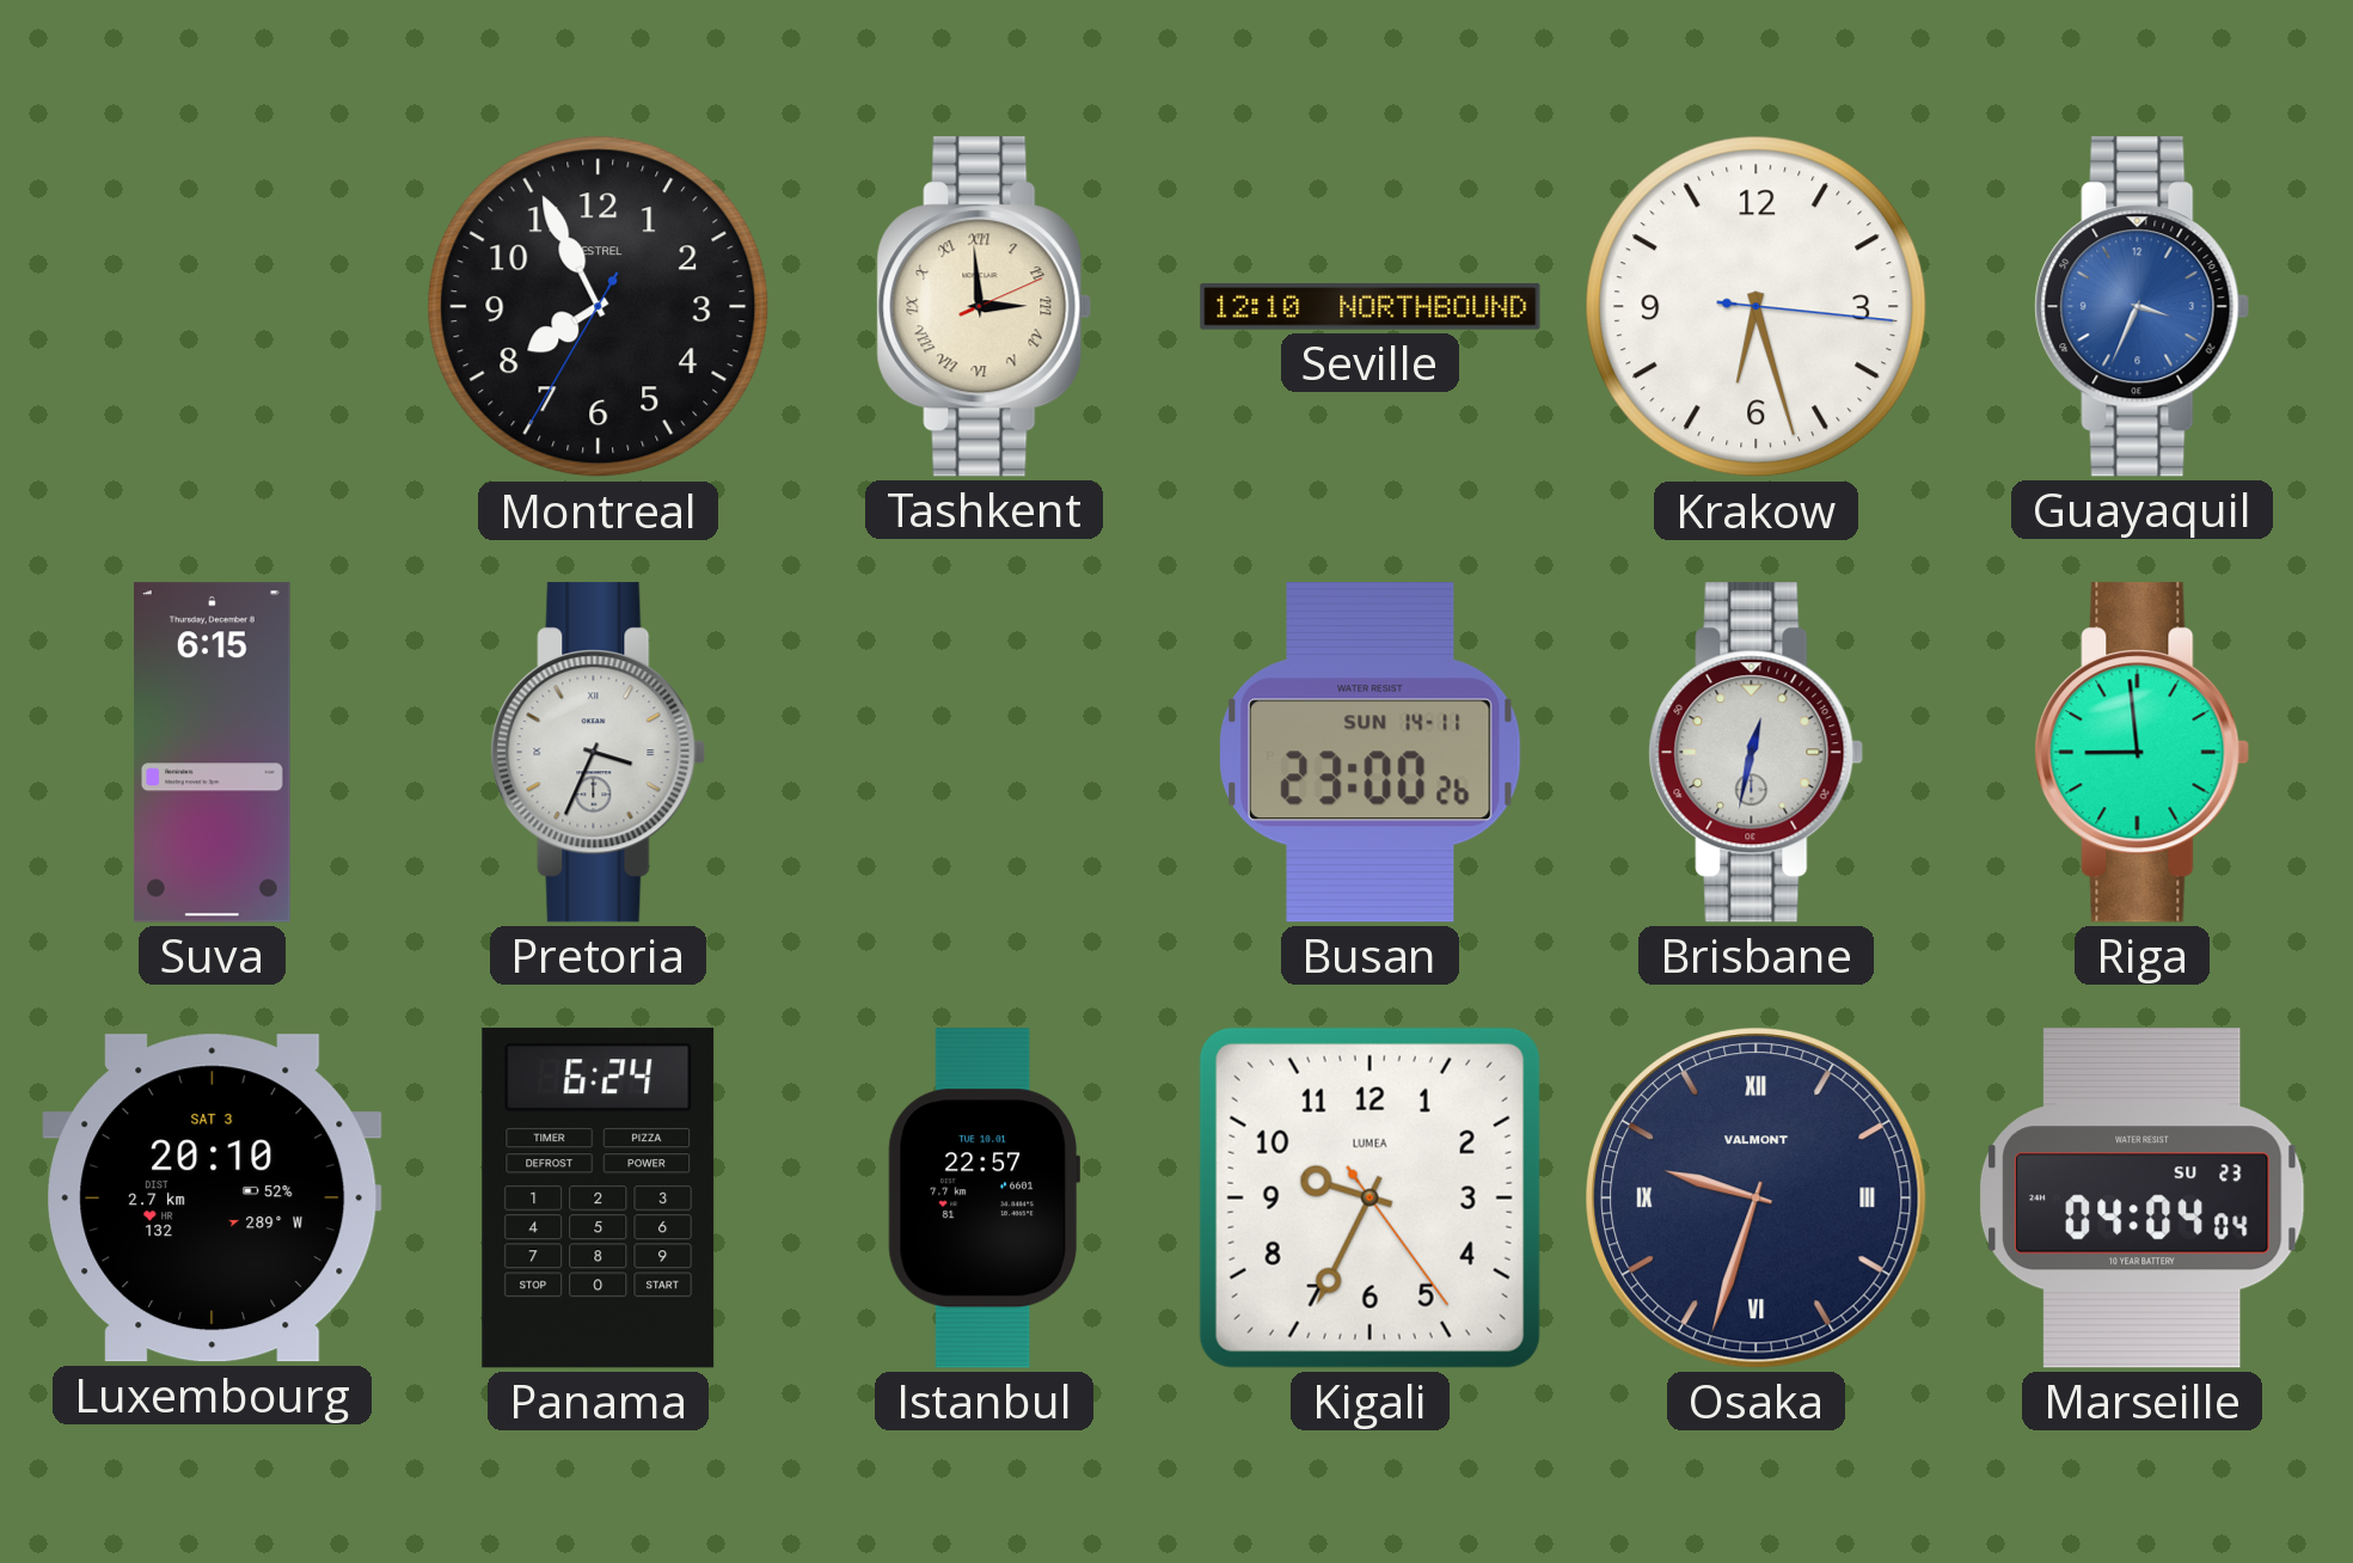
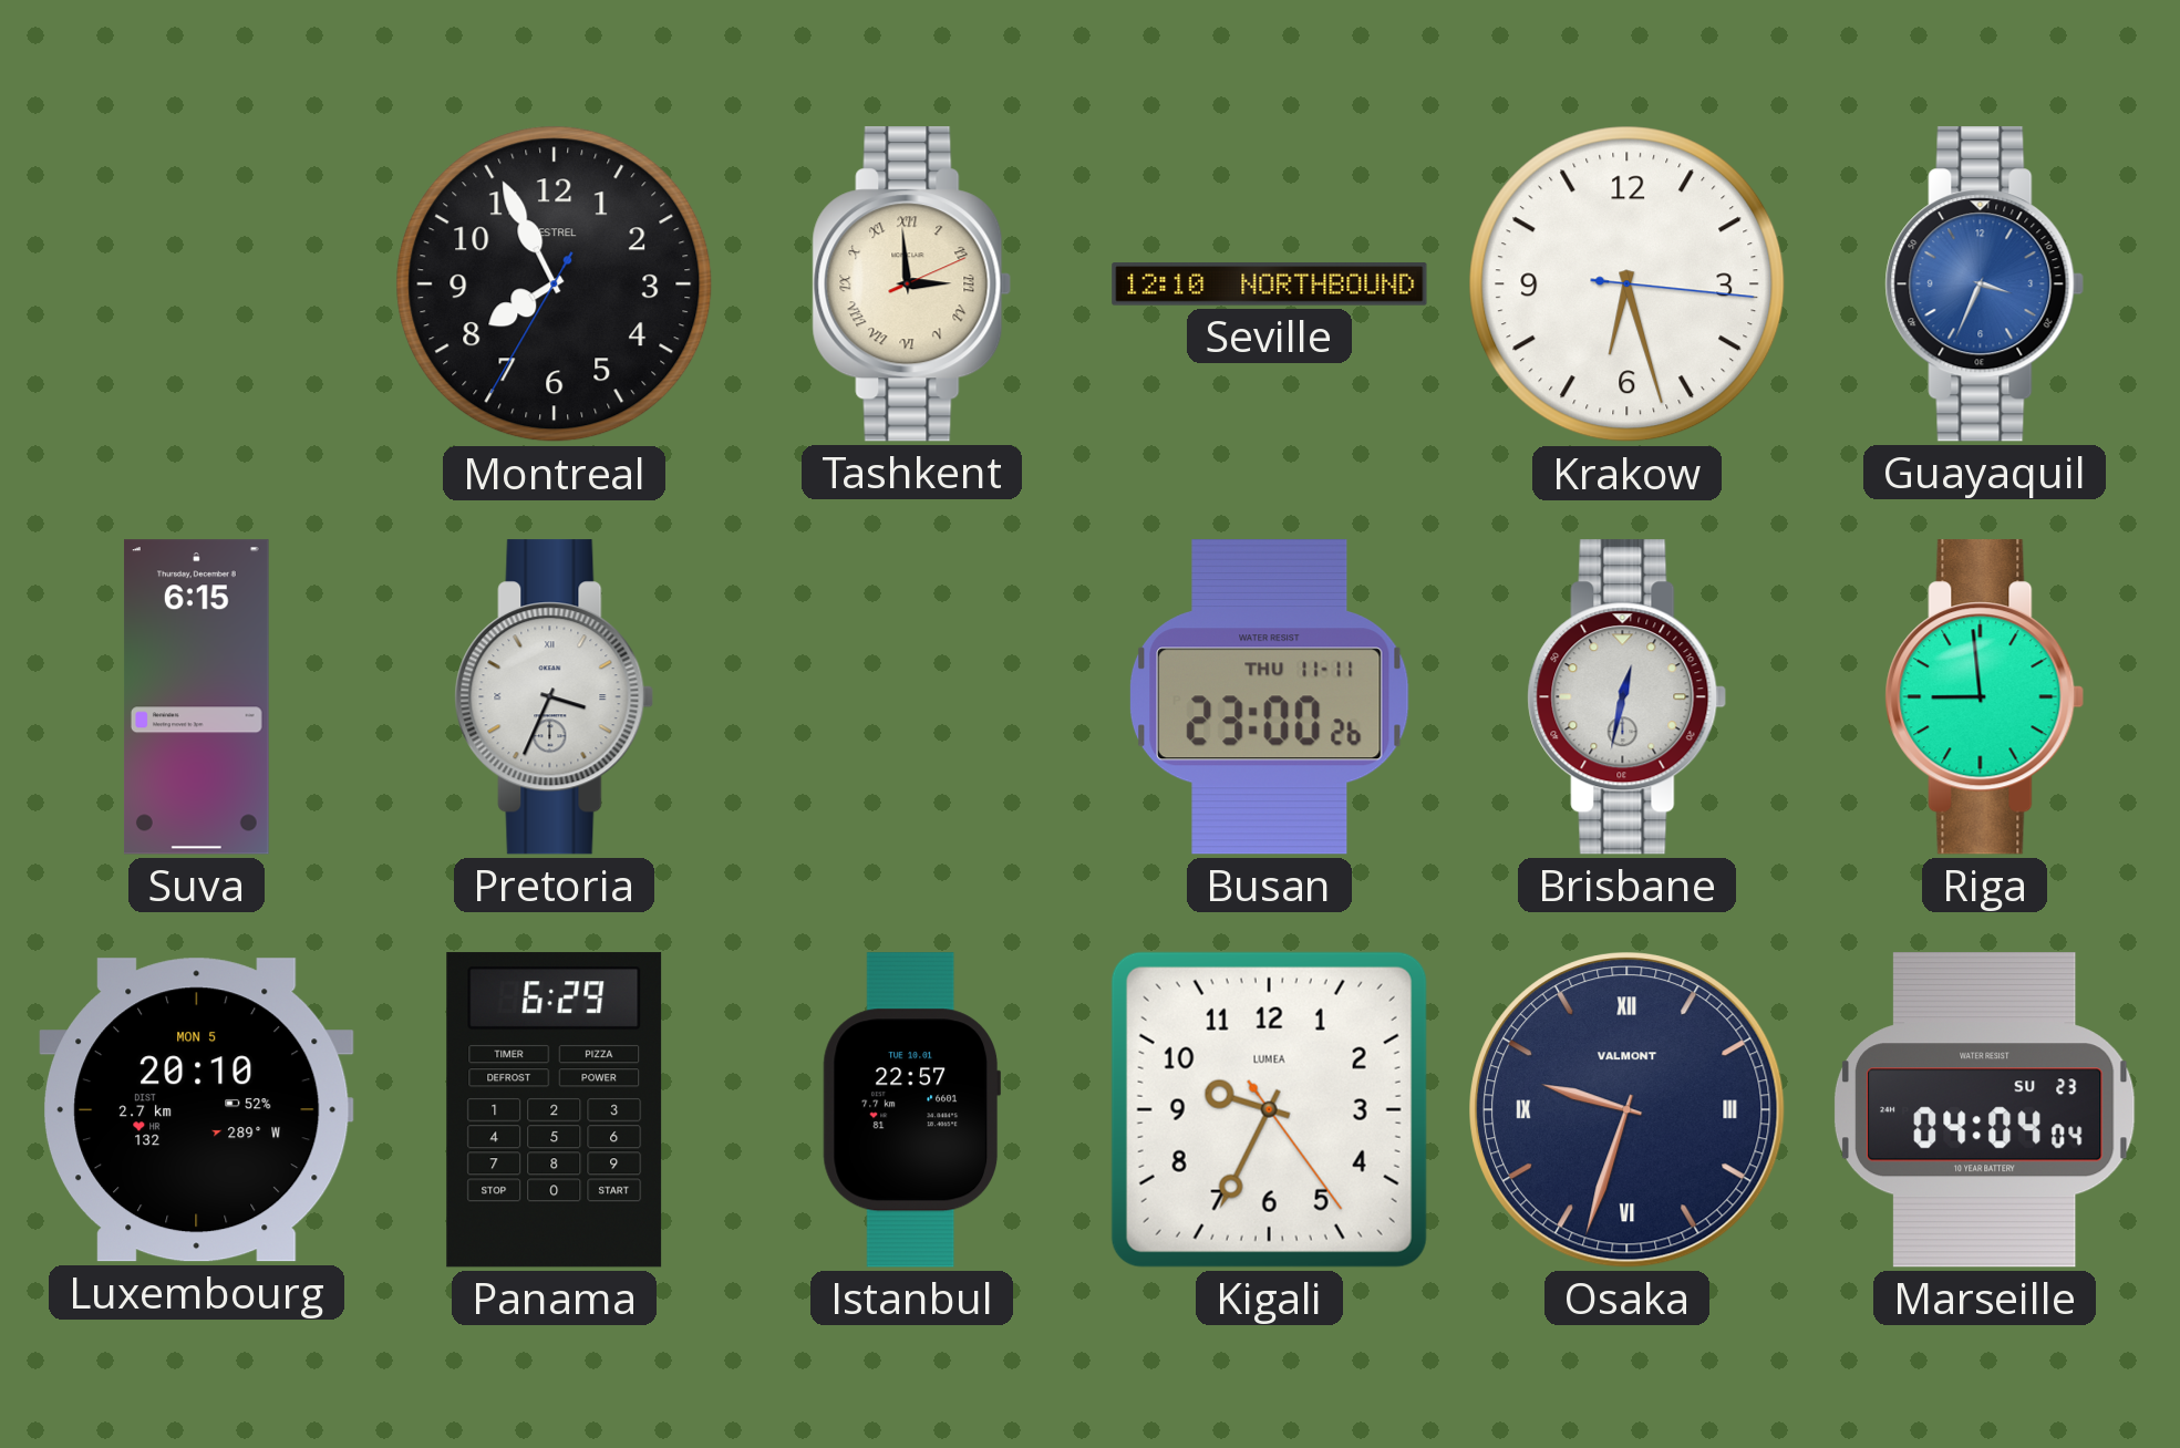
Busan date: SUN 14-11 -> THU 11-11 (1270, 697)
Luxembourg date: SAT 3 -> MON 5 (197, 1110)
Panama: 6:24 -> 6:29 (555, 1110)
